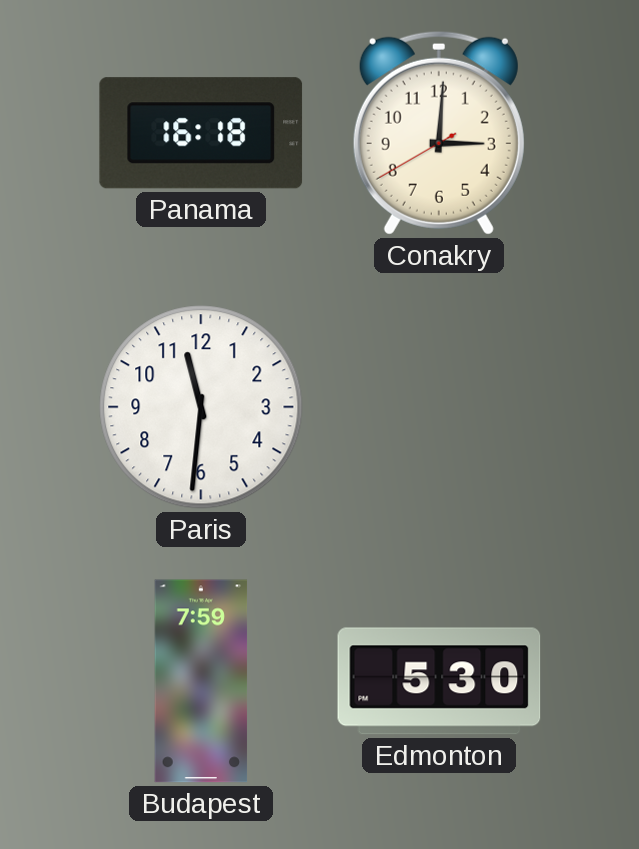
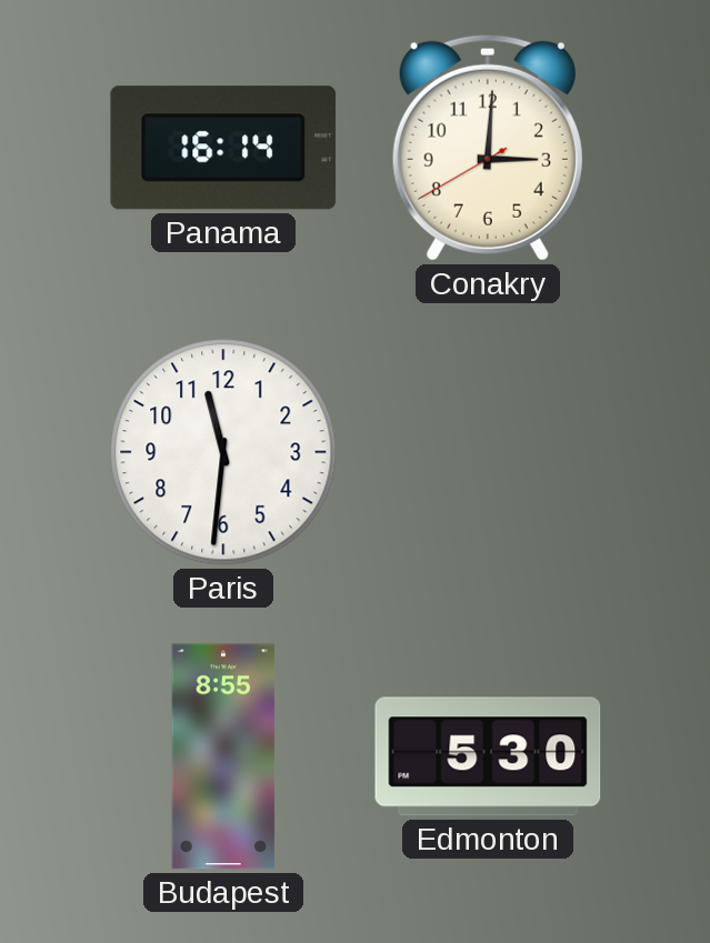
Panama: 16:18 -> 16:14 (223, 148)
Budapest: 7:59 -> 8:55 (223, 756)
